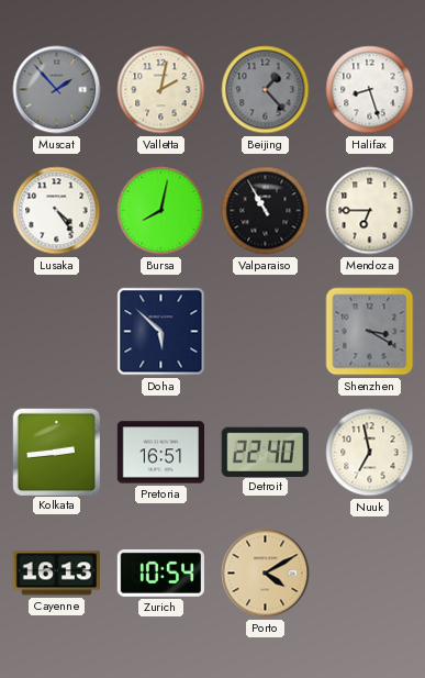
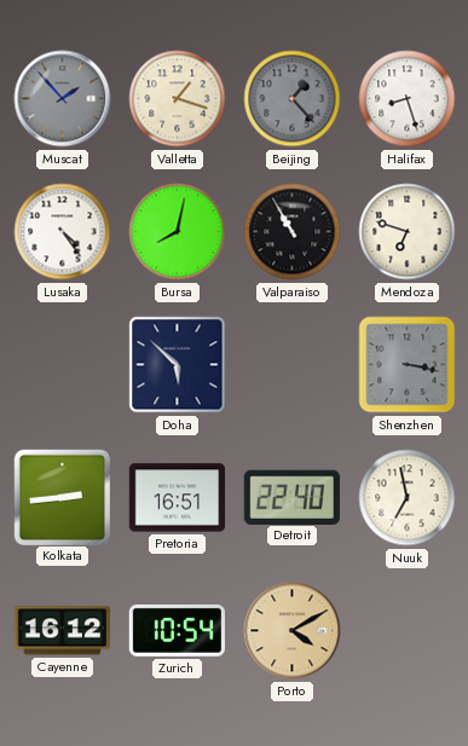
Valletta: 2:02 -> 1:18 (178, 99)
Mendoza: 6:45 -> 6:48 (408, 232)
Shenzhen: 3:20 -> 3:17 (408, 365)
Cayenne: 16:13 -> 16:12 (62, 631)
